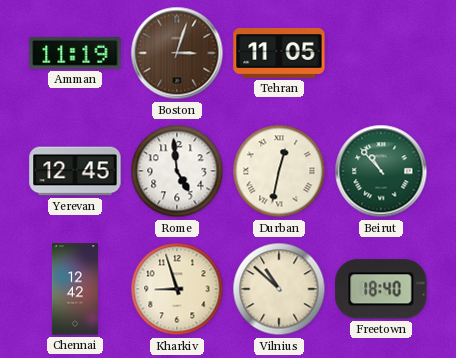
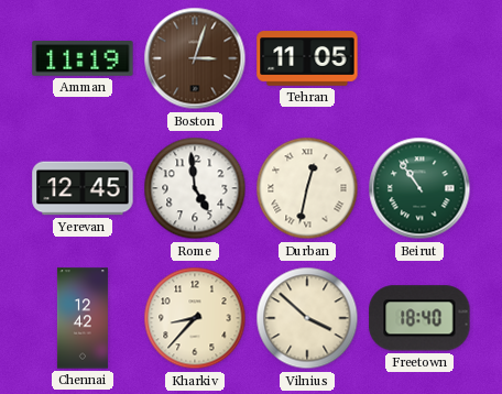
Beirut: 10:53 -> 10:54 (419, 188)
Kharkiv: 8:57 -> 8:37 (195, 318)
Vilnius: 10:52 -> 3:52 (307, 318)
